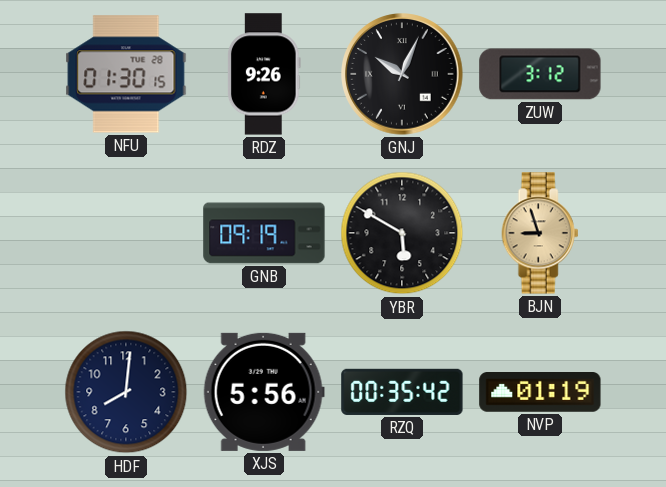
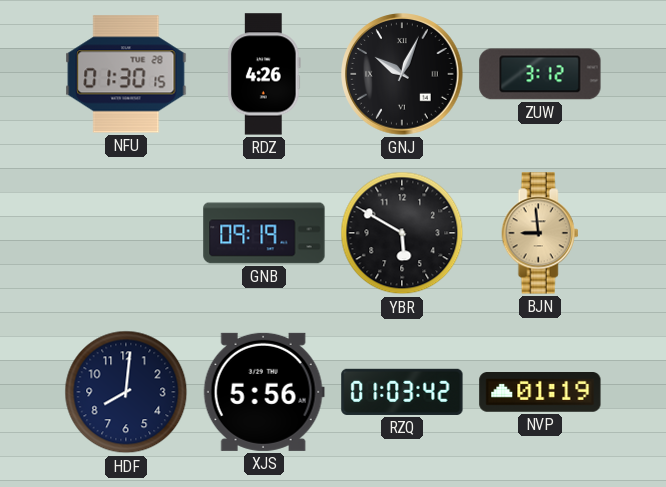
RDZ: 9:26 -> 4:26 (264, 74)
BJN: 8:57 -> 8:59 (540, 233)
RZQ: 00:35 -> 01:03 (402, 392)
